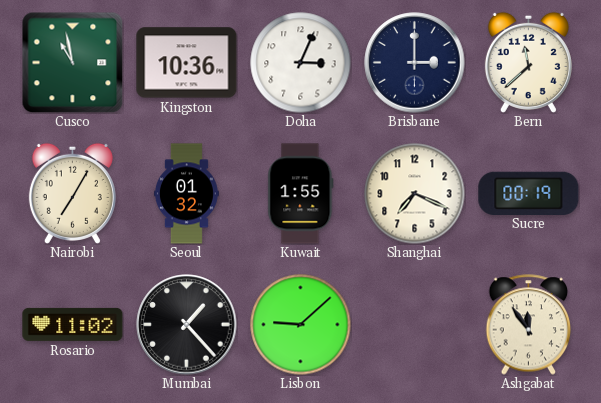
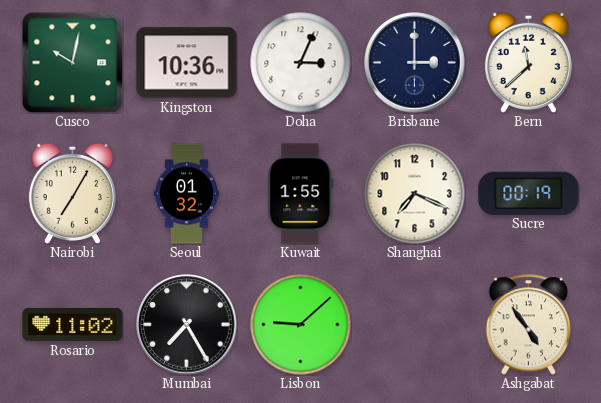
Cusco: 10:58 -> 10:02 (72, 62)
Mumbai: 1:23 -> 7:25 (187, 325)
Ashgabat: 11:54 -> 4:54 (529, 325)
